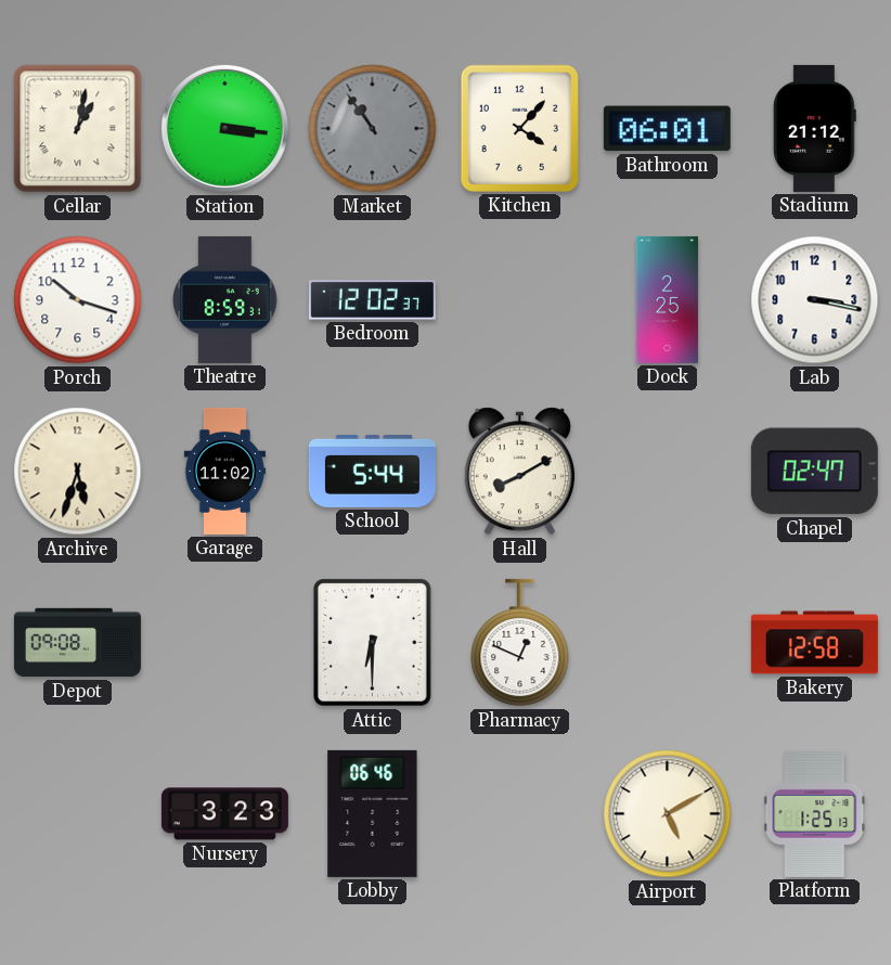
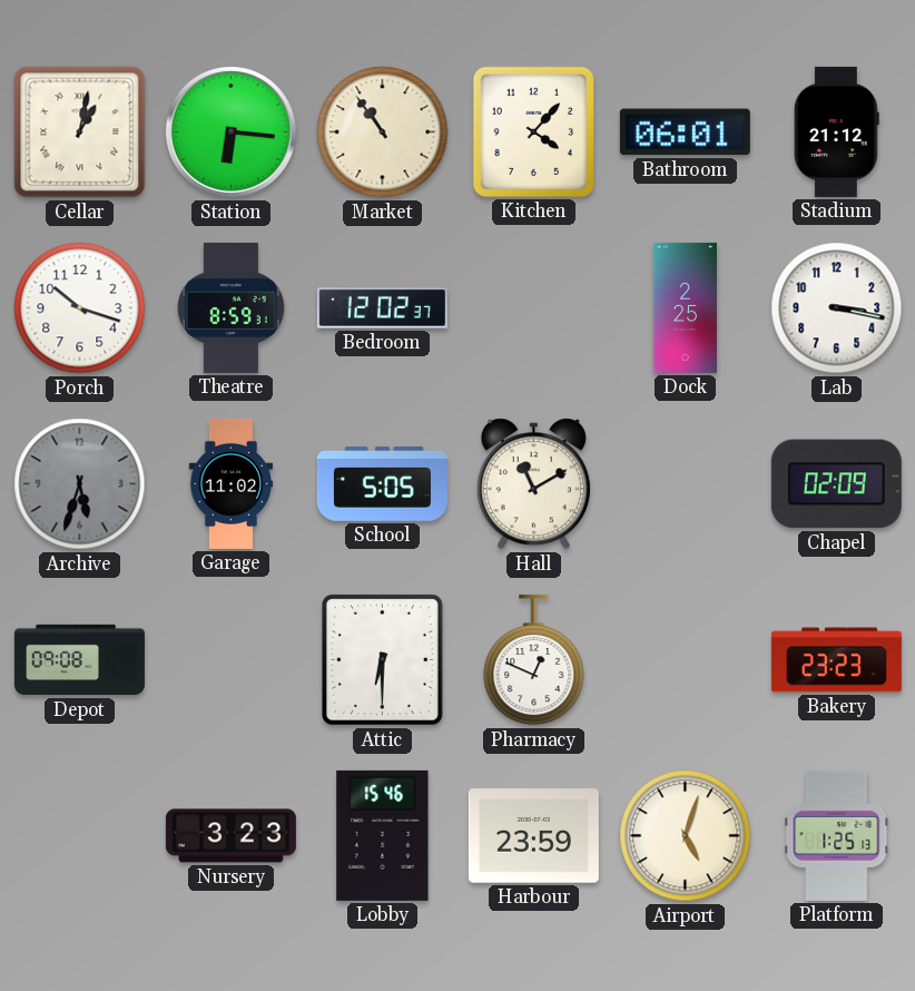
Station: 3:16 -> 6:16 (230, 131)
Market dial: grey -> cream (383, 133)
Archive dial: cream -> grey (80, 484)
School: 5:44 -> 5:05 (382, 483)
Hall: 8:10 -> 11:10 (533, 484)
Chapel: 02:47 -> 02:09 (836, 484)
Bakery: 12:58 -> 23:23 (836, 660)
Lobby: 06:46 -> 15:46 (383, 835)
Harbour: none -> 23:59 (533, 836)
Airport: 5:10 -> 5:03 (686, 836)
